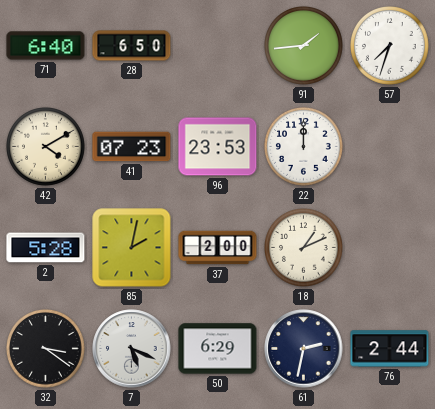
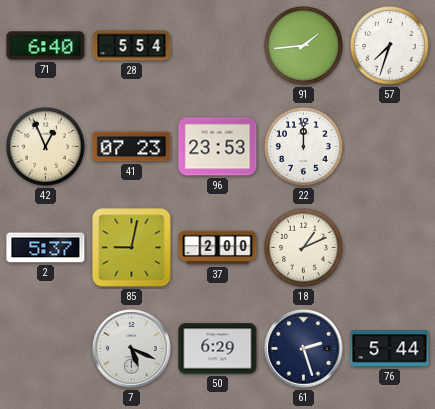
28: 6:50 -> 5:54 (132, 46)
42: 4:10 -> 12:56 (46, 147)
2: 5:28 -> 5:37 (46, 248)
85: 2:02 -> 9:02 (132, 248)
32: 3:21 -> none (46, 349)
61: 2:32 -> 2:27 (304, 349)
76: 2:44 -> 5:44 (390, 349)
